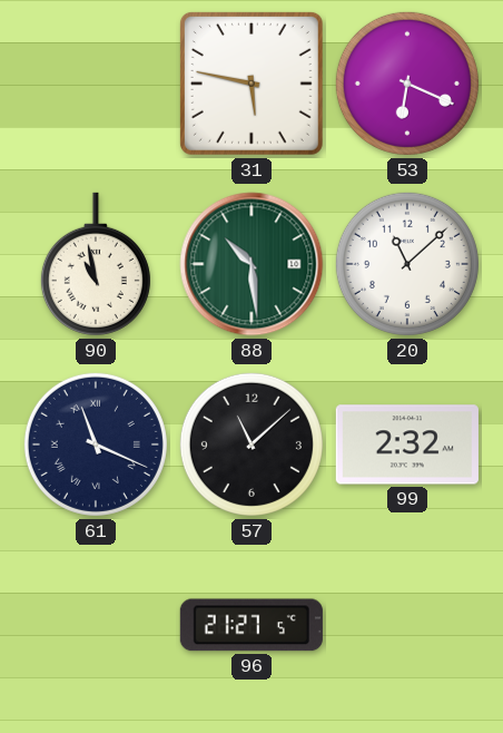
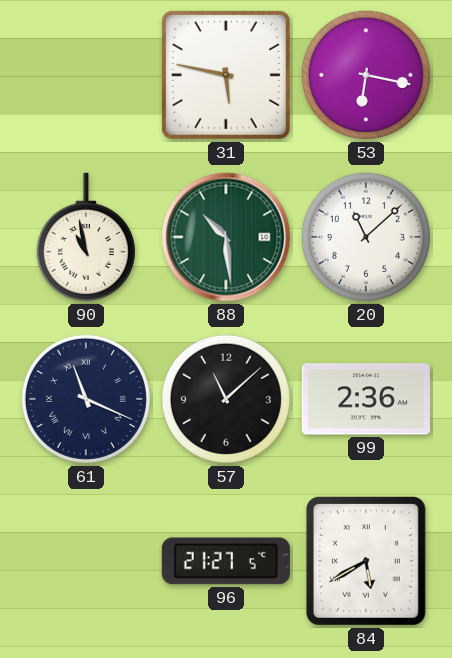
53: 6:19 -> 6:17 (366, 75)
99: 2:32 -> 2:36 (366, 399)
84: none -> 5:40 (366, 561)
